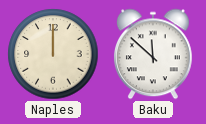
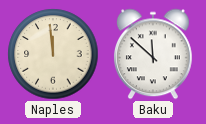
Naples: 12:00 -> 11:59 (53, 54)
